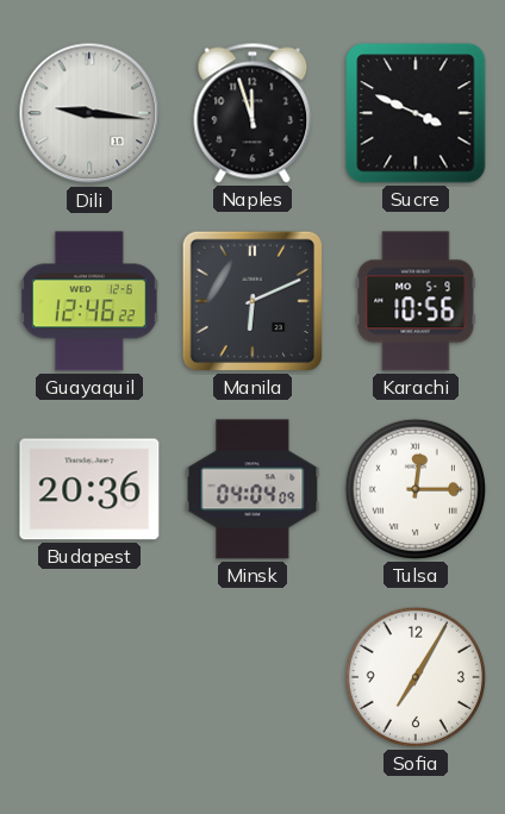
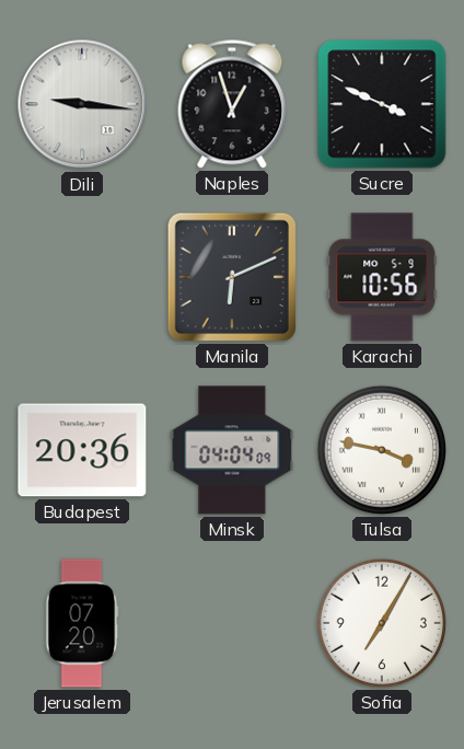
Naples: 11:57 -> 12:57 (232, 104)
Guayaquil: 12:46 -> none (91, 301)
Tulsa: 12:15 -> 3:47 (382, 450)
Jerusalem: none -> 07:20 (82, 623)
